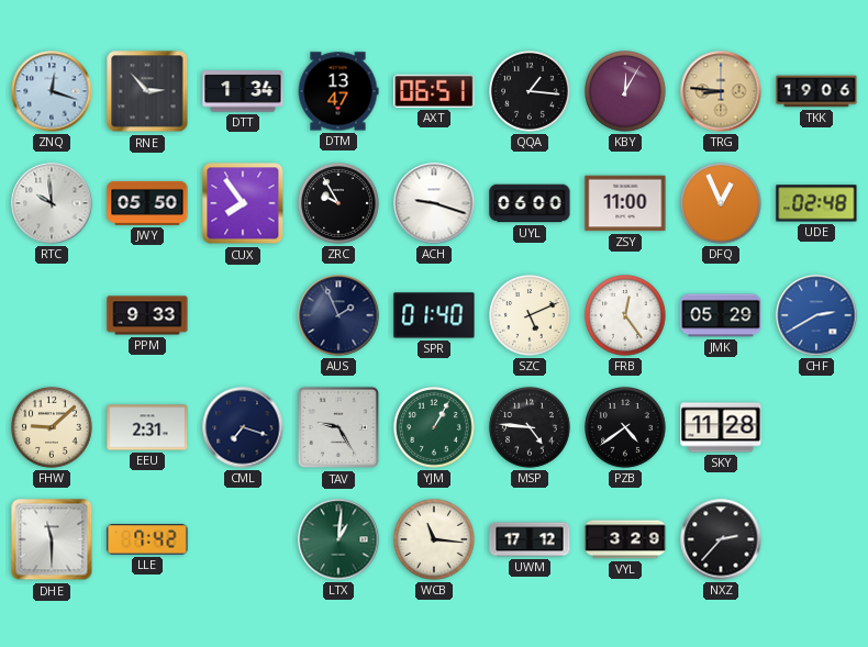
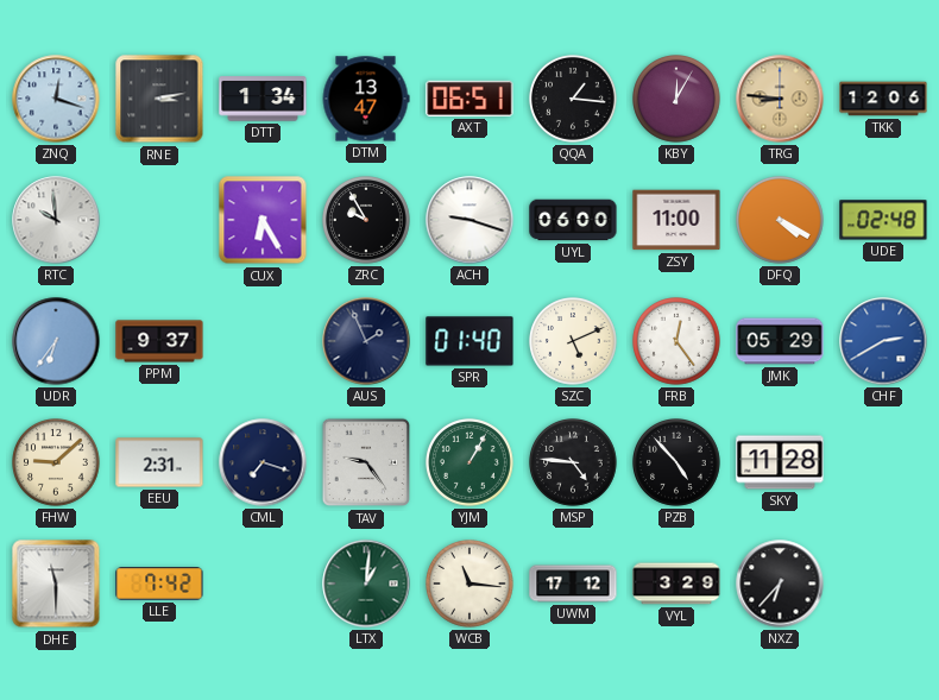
RNE: 2:53 -> 3:13 (159, 99)
TKK: 19:06 -> 12:06 (883, 99)
JWY: 05:50 -> none (147, 203)
CUX: 7:54 -> 6:25 (263, 220)
DFQ: 12:56 -> 4:20 (781, 221)
UDR: none -> 6:36 (56, 341)
PPM: 9:33 -> 9:37 (159, 341)
TAV: 9:25 -> 9:24 (366, 462)
PZB: 4:39 -> 4:53 (678, 463)
NXZ: 2:37 -> 6:37 (780, 584)
